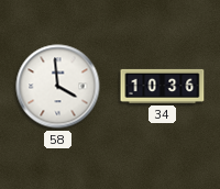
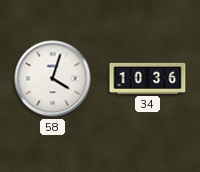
58: 3:59 -> 4:03 (53, 79)
